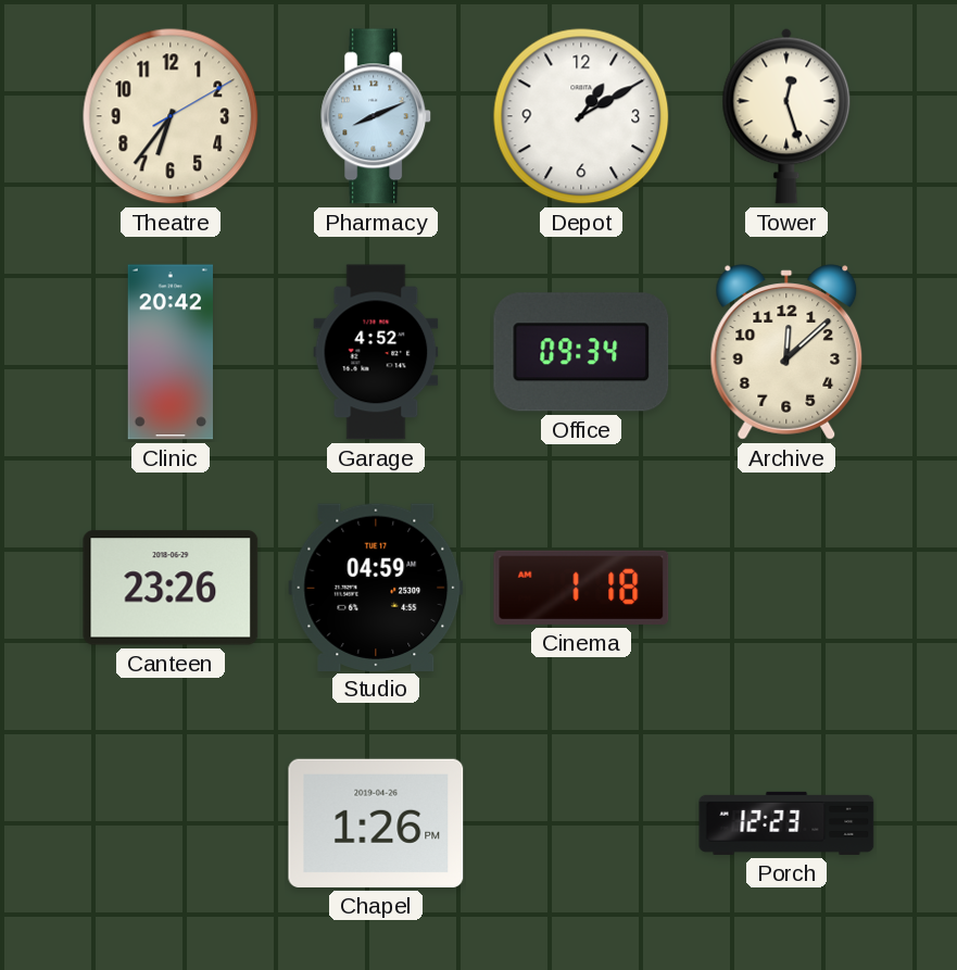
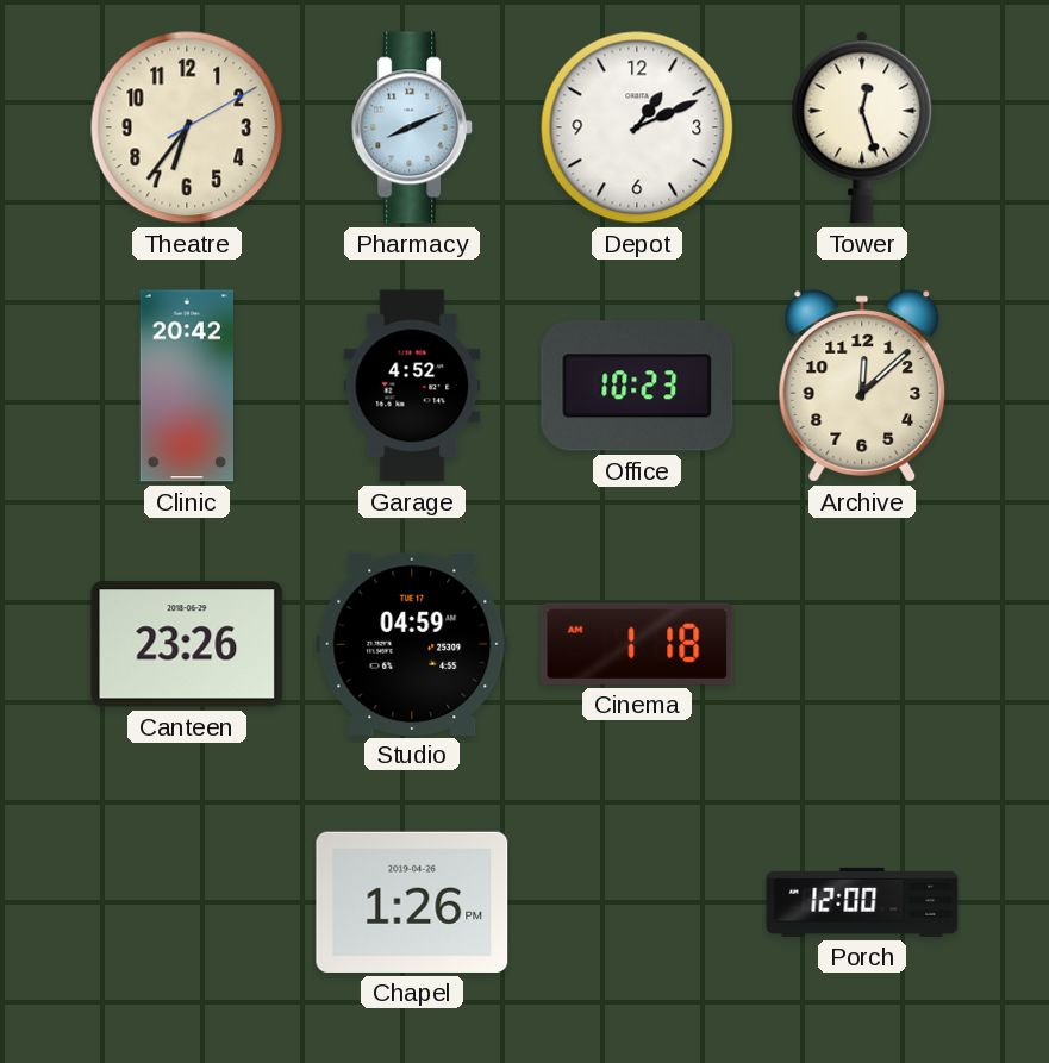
Depot: 1:10 -> 1:11 (637, 127)
Office: 09:34 -> 10:23 (637, 386)
Porch: 12:23 -> 12:00 (862, 902)
